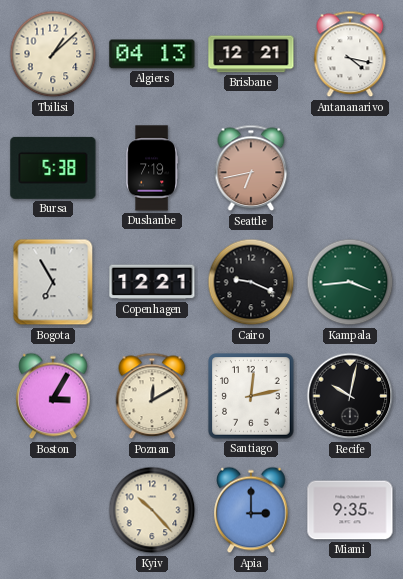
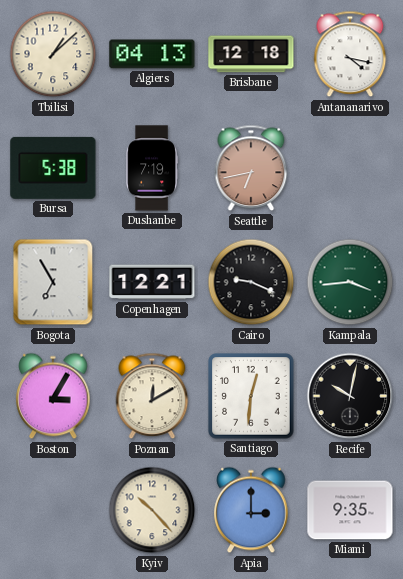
Brisbane: 12:21 -> 12:18 (251, 54)
Santiago: 12:13 -> 12:31 (251, 396)
